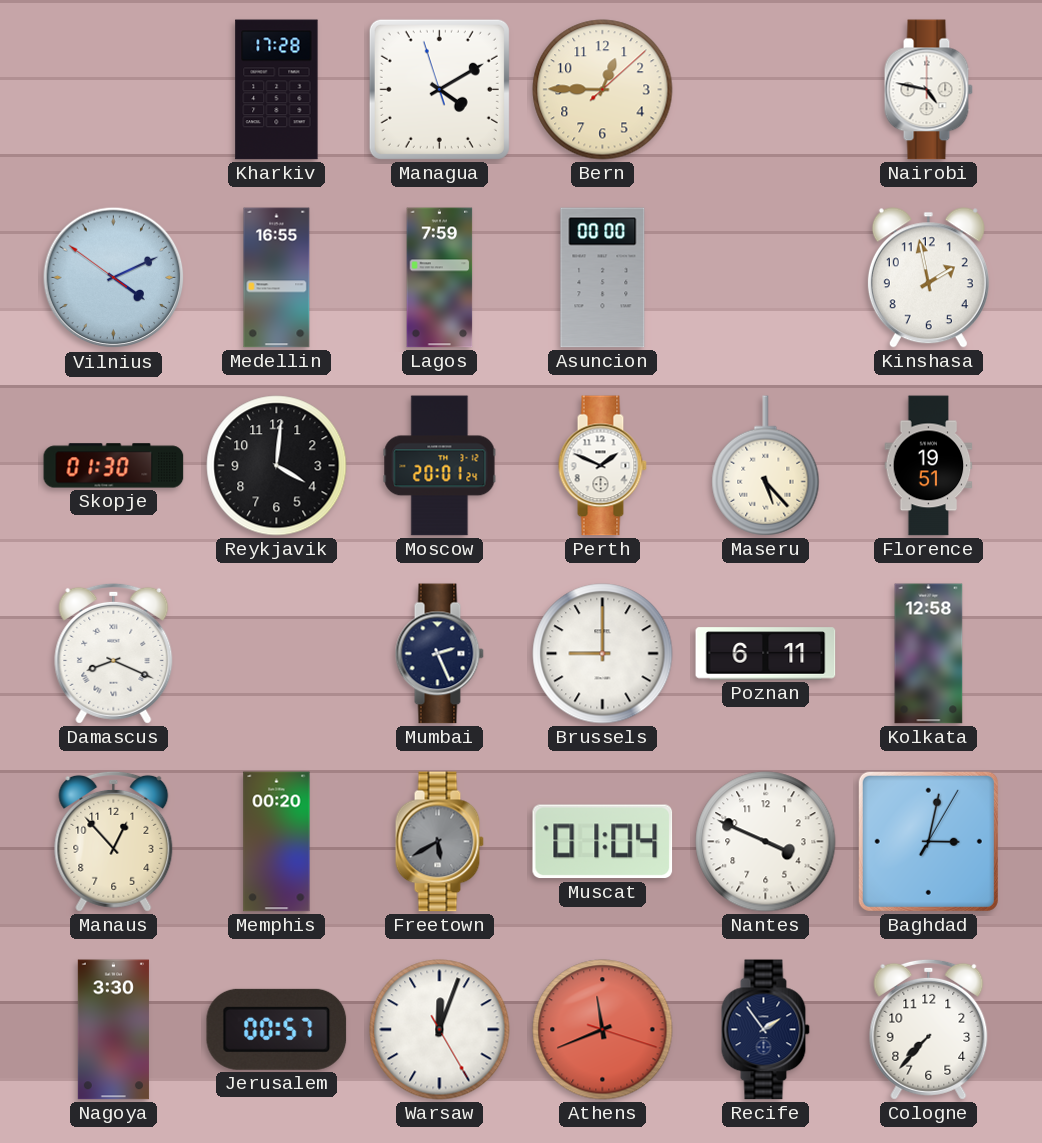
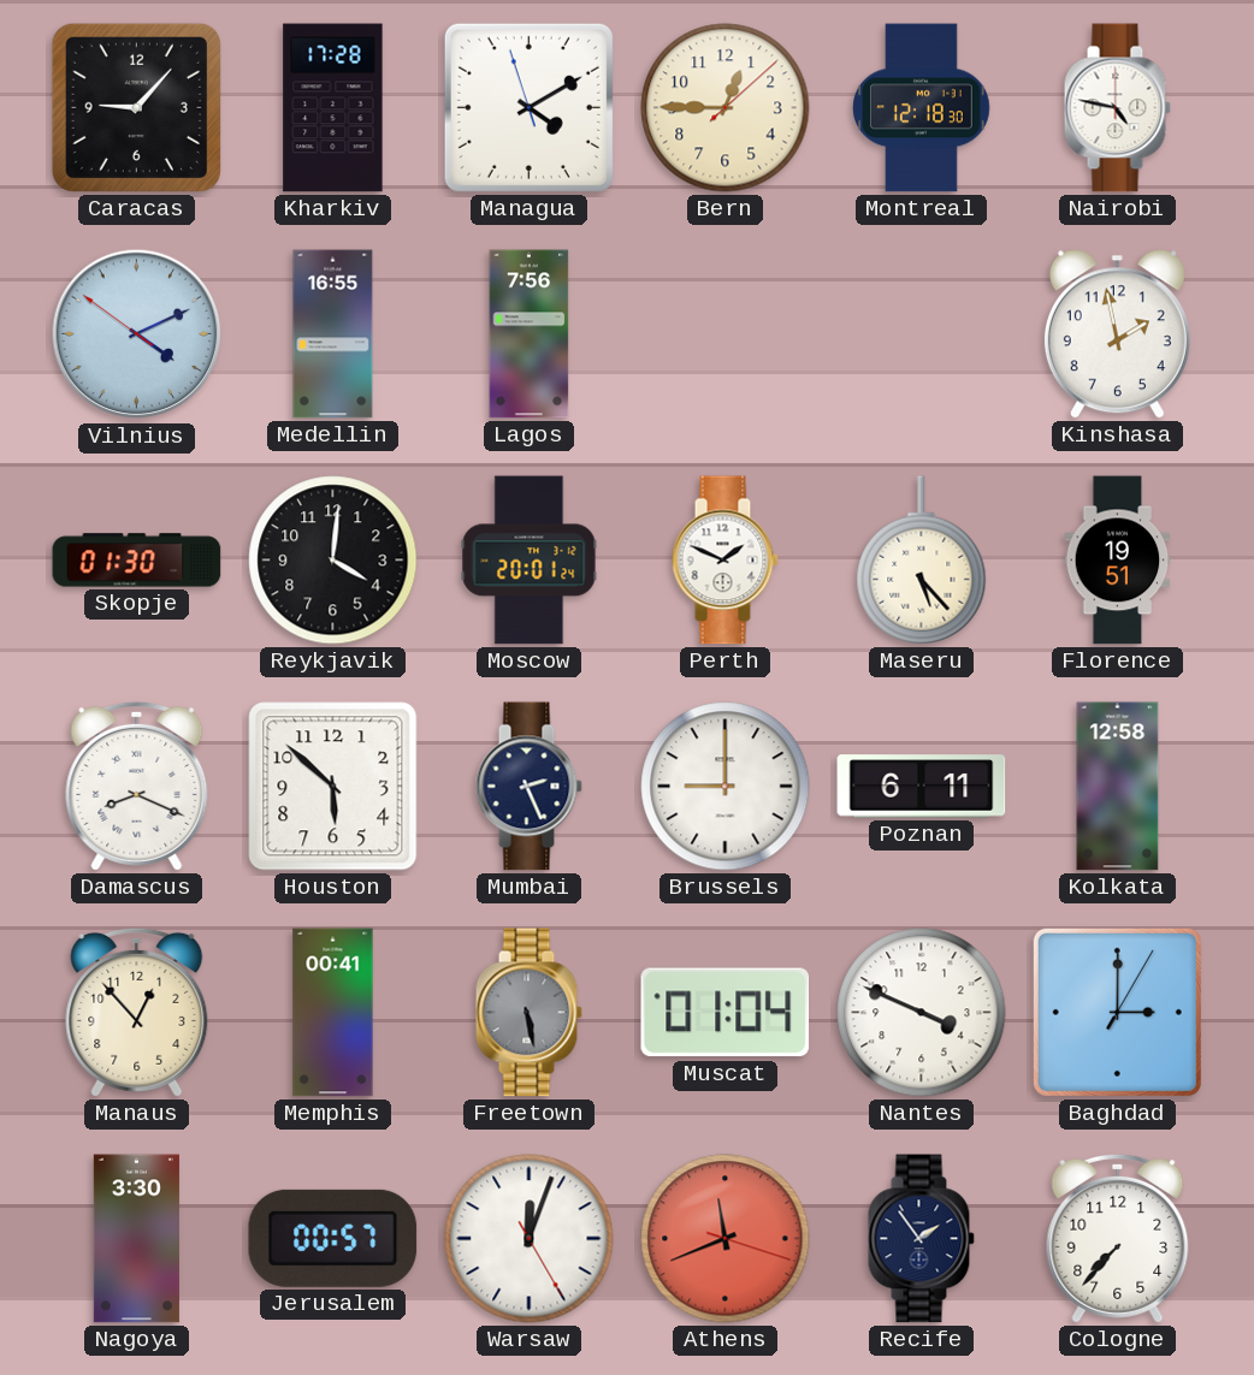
Caracas: none -> 9:07 (136, 107)
Montreal: none -> 12:18 (922, 108)
Lagos: 7:59 -> 7:56 (530, 334)
Asuncion: 00:00 -> none (603, 278)
Houston: none -> 5:52 (333, 787)
Memphis: 00:20 -> 00:41 (333, 1013)
Freetown: 5:40 -> 5:28 (528, 1013)
Baghdad: 3:02 -> 3:00 (1117, 1012)
